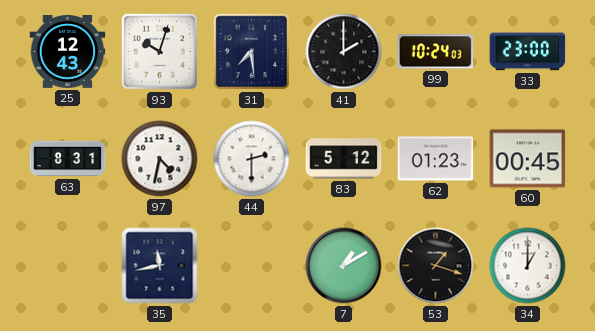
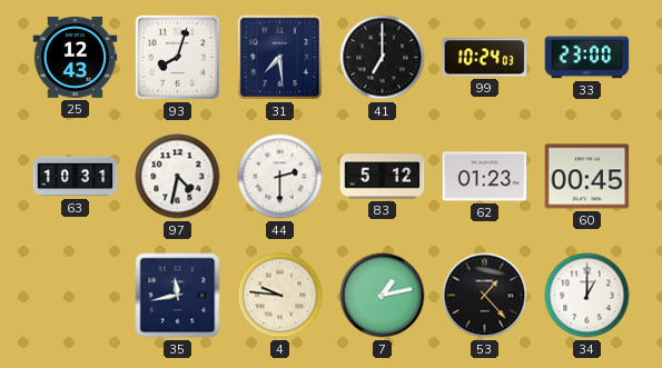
93: 10:03 -> 8:03 (177, 57)
41: 2:00 -> 7:00 (383, 58)
63: 8:31 -> 10:31 (76, 177)
4: none -> 9:46 (280, 296)
7: 1:10 -> 1:13 (383, 296)
53: 1:18 -> 1:23 (485, 296)
